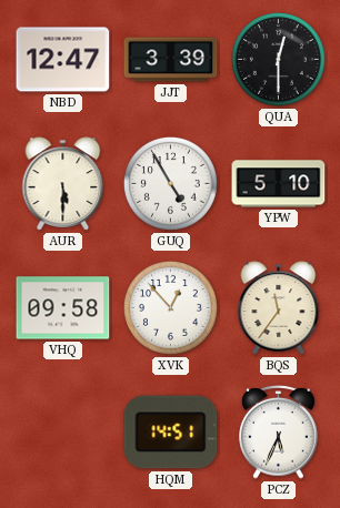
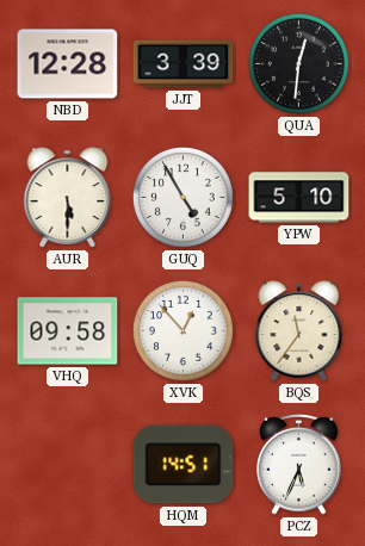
NBD: 12:47 -> 12:28 (68, 64)
QUA: 12:30 -> 12:31 (298, 63)
